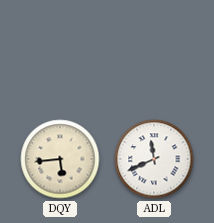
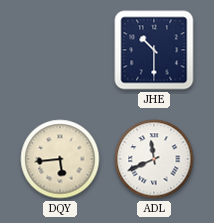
JHE: none -> 10:30 (154, 50)
